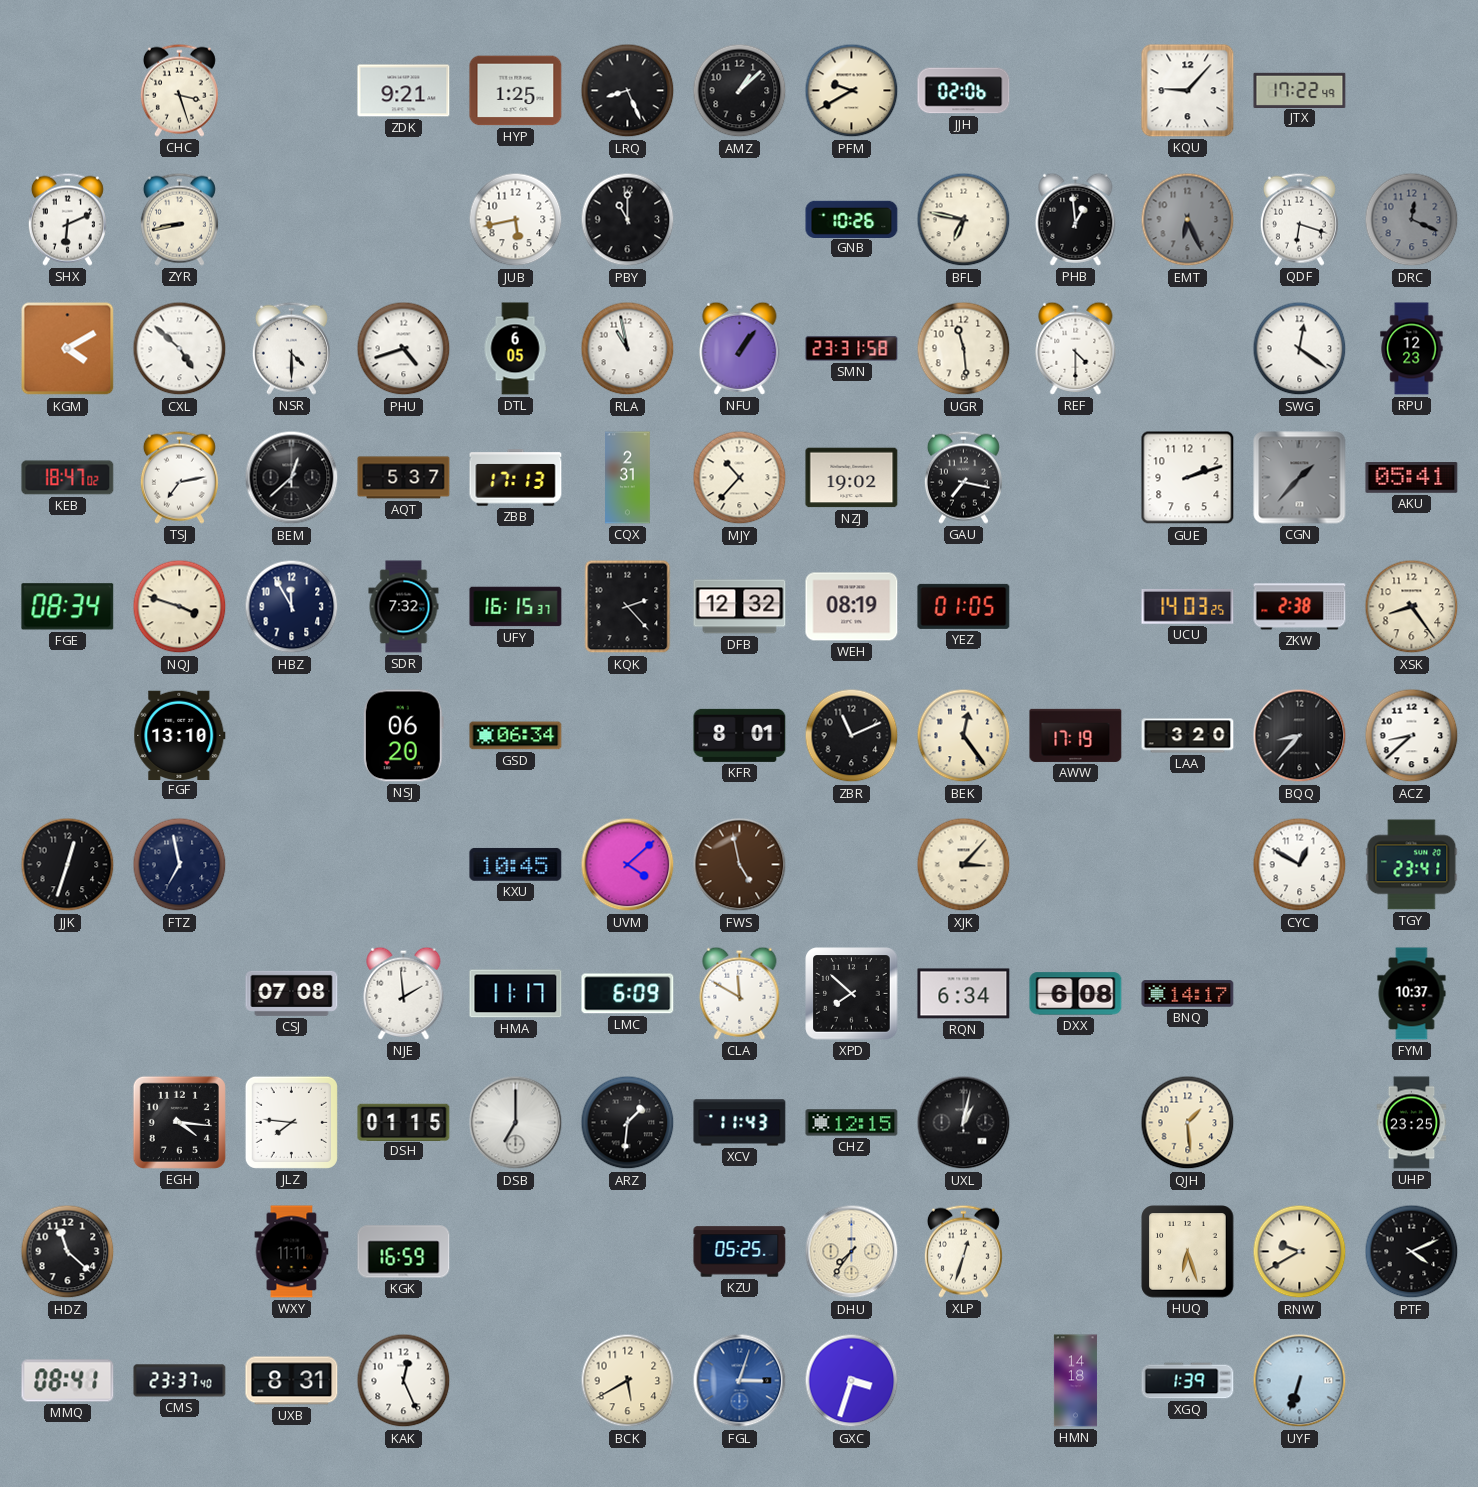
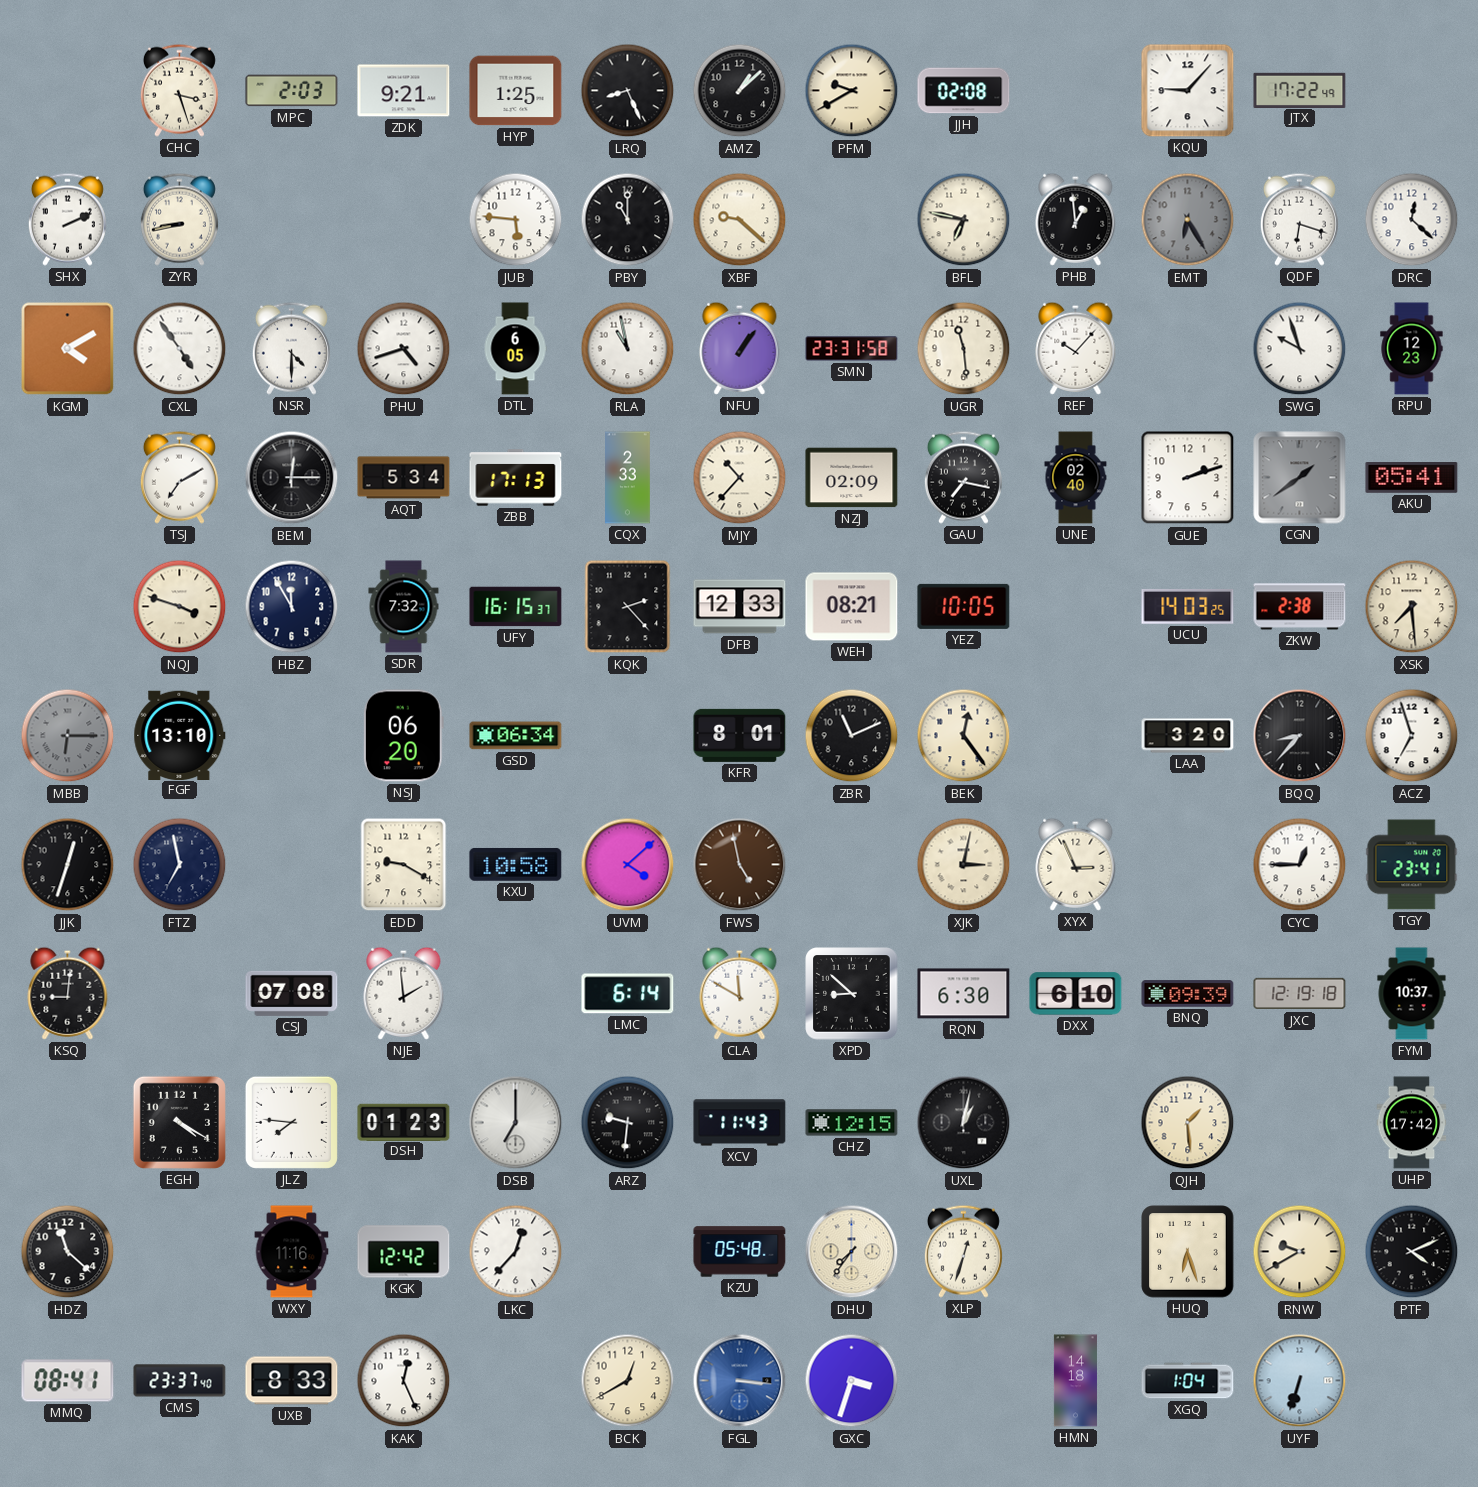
MPC: none -> 2:03 (292, 91)
JJH: 02:06 -> 02:08 (964, 91)
SHX: 6:11 -> 2:11 (67, 219)
JUB: 5:43 -> 5:46 (516, 220)
XBF: none -> 9:22 (740, 220)
GNB: 10:26 -> none (852, 219)
EMT: 6:26 -> 6:25 (1188, 220)
DRC: 12:19 -> 12:22 (1412, 220)
DRC dial: grey -> white (1412, 220)
CXL: 4:52 -> 4:54 (180, 349)
REF: 4:30 -> 10:07 (1076, 348)
SWG: 12:21 -> 9:57 (1300, 349)
KEB: 18:47 -> none (68, 478)
TSJ: 7:13 -> 7:10 (179, 477)
BEM: 12:38 -> 12:15 (292, 478)
AQT: 5:37 -> 5:34 (404, 478)
CQX: 2:31 -> 2:33 (628, 478)
NZJ: 19:02 -> 02:09 (852, 478)
UNE: none -> 02:40 (1076, 478)
CGN: 1:37 -> 1:39 (1300, 478)
FGE: 08:34 -> none (68, 607)
DFB: 12:32 -> 12:33 (740, 607)
WEH: 08:19 -> 08:21 (852, 607)
YEZ: 01:05 -> 10:05 (964, 606)
XSK: 8:24 -> 7:29 (1412, 607)
MBB: none -> 6:15 (68, 736)
AWW: 17:19 -> none (1076, 735)
ACZ: 8:38 -> 6:57 (1412, 736)
EDD: none -> 9:20 (404, 865)
KXU: 10:45 -> 10:58 (516, 865)
XJK: 3:07 -> 3:02 (964, 865)
XYX: none -> 2:56 (1076, 864)
CYC: 12:50 -> 12:45 (1300, 865)
KSQ: none -> 9:01 (68, 993)
HMA: 11:17 -> none (516, 994)
LMC: 6:09 -> 6:14 (628, 994)
XPD: 7:52 -> 8:52 (852, 994)
RQN: 6:34 -> 6:30 (964, 994)
DXX: 6:08 -> 6:10 (1076, 994)
BNQ: 14:17 -> 09:39 (1188, 994)
JXC: none -> 12:19 (1300, 994)
EGH: 4:16 -> 4:20 (179, 1122)
DSH: 01:15 -> 01:23 (404, 1122)
ARZ: 1:31 -> 9:31 (628, 1123)
UHP: 23:25 -> 17:42 (1412, 1123)
WXY: 11:11 -> 11:16 (292, 1252)
KGK: 16:59 -> 12:42 (404, 1252)
LKC: none -> 12:37 (516, 1252)
KZU: 05:25 -> 05:48 (740, 1252)
UXB: 8:31 -> 8:33 (292, 1381)
BCK: 5:40 -> 12:40 (628, 1381)
FGL: 3:03 -> 3:16 (740, 1381)
XGQ: 1:39 -> 1:04 (1188, 1381)
